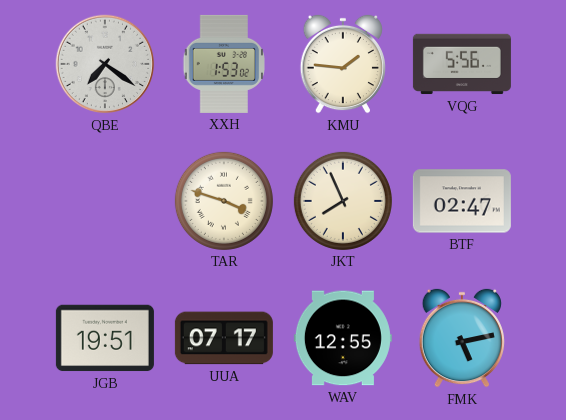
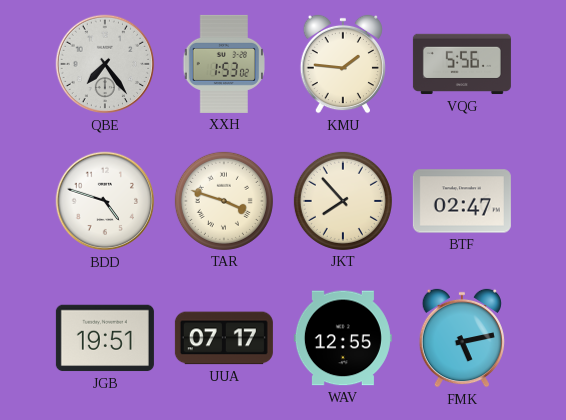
QBE: 7:21 -> 7:24 (105, 64)
BDD: none -> 4:48 (105, 201)
JKT: 7:56 -> 7:53 (343, 201)
